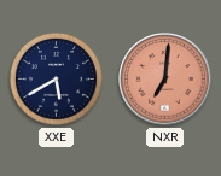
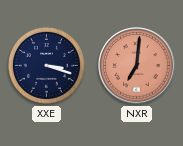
XXE: 5:40 -> 3:18 (46, 65)
